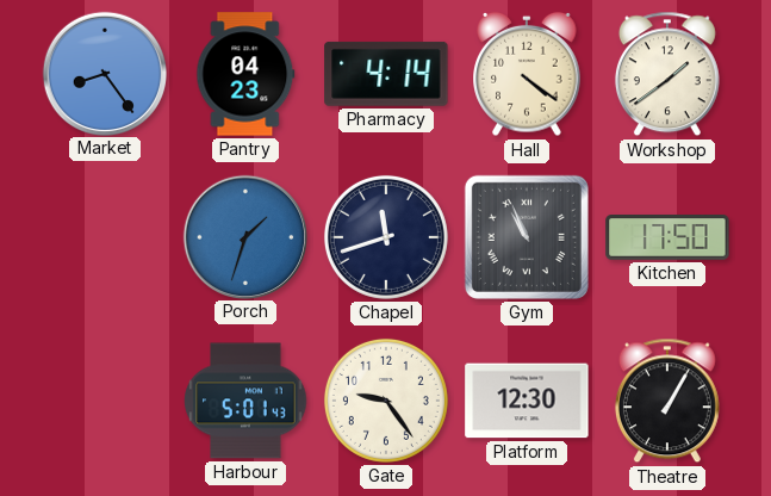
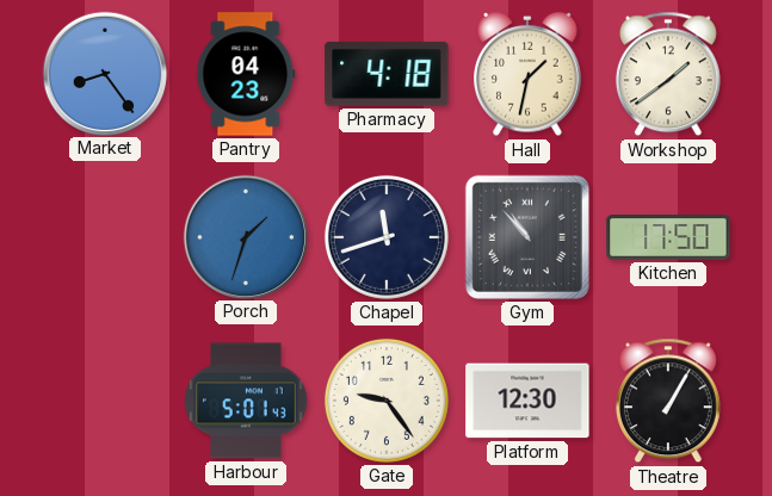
Pharmacy: 4:14 -> 4:18 (387, 74)
Hall: 4:21 -> 1:32 (527, 74)
Gym: 10:56 -> 10:53 (527, 237)
